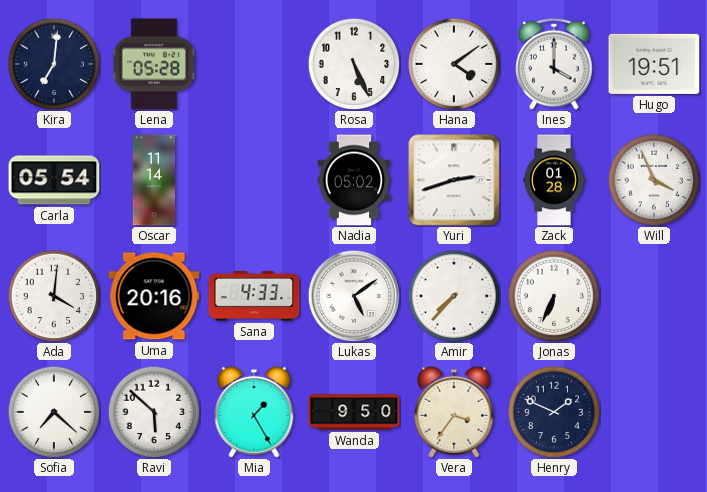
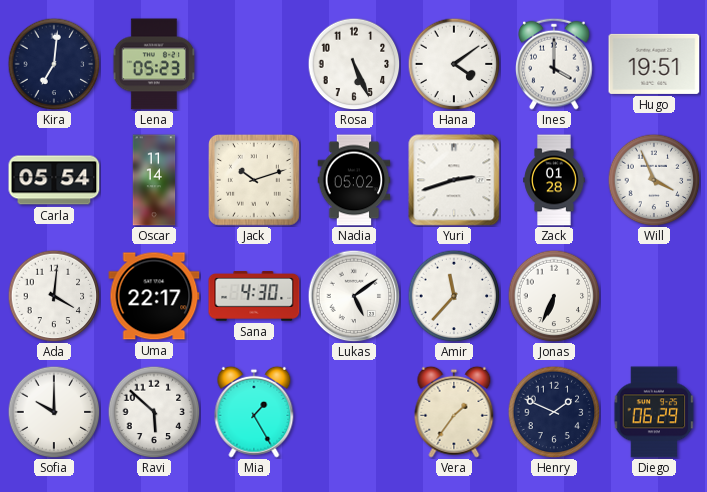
Lena: 05:28 -> 05:23 (153, 64)
Jack: none -> 10:12 (255, 181)
Uma: 20:16 -> 22:17 (154, 296)
Sana: 4:33 -> 4:30 (254, 296)
Amir: 7:37 -> 11:37 (454, 296)
Sofia: 7:22 -> 10:00 (54, 412)
Wanda: 9:50 -> none (354, 412)
Vera: 3:36 -> 1:36 (454, 412)
Diego: none -> 06:29 (654, 412)
